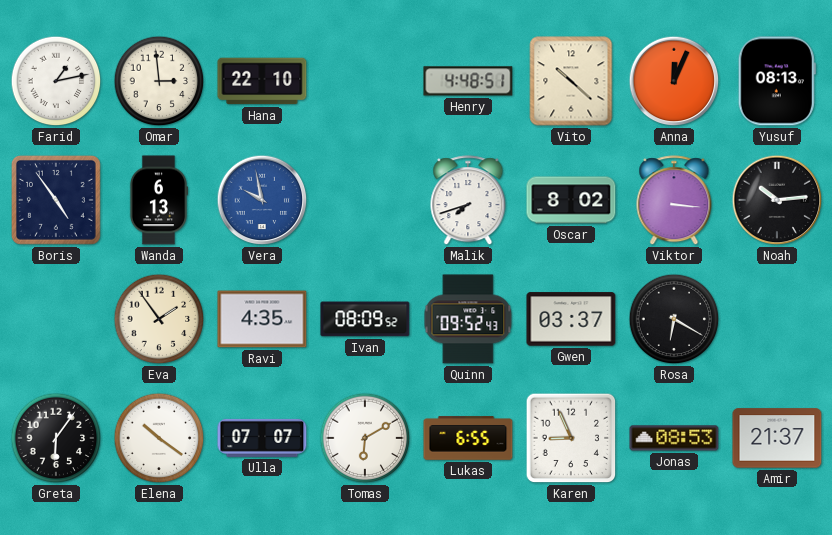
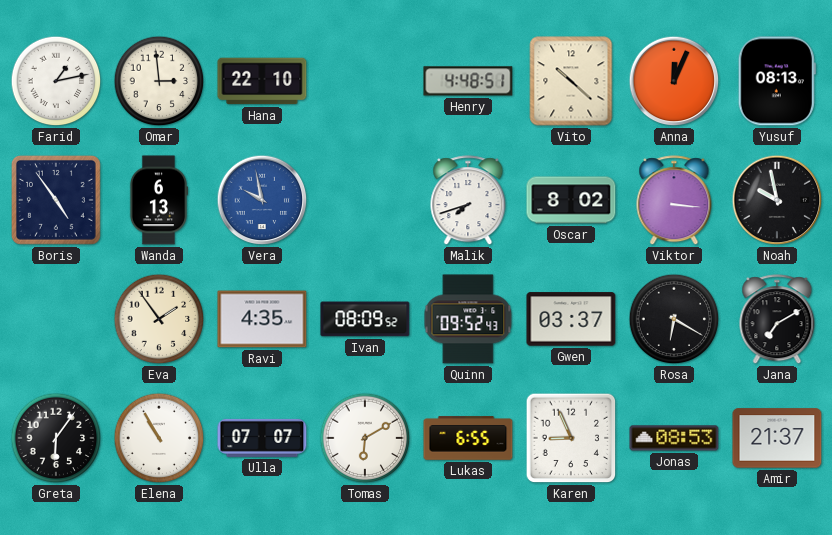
Noah: 10:14 -> 9:58 (777, 200)
Jana: none -> 7:10 (777, 320)
Elena: 10:21 -> 10:55 (159, 438)
